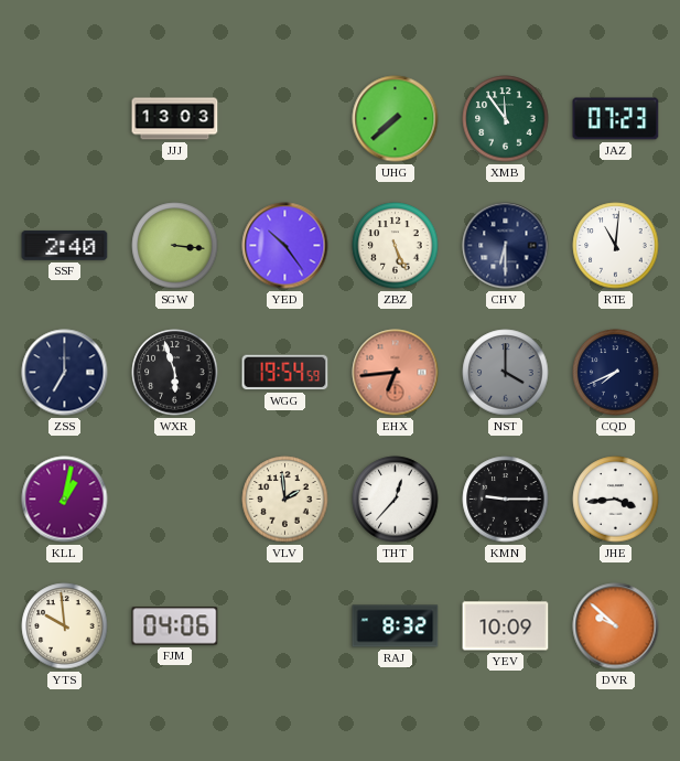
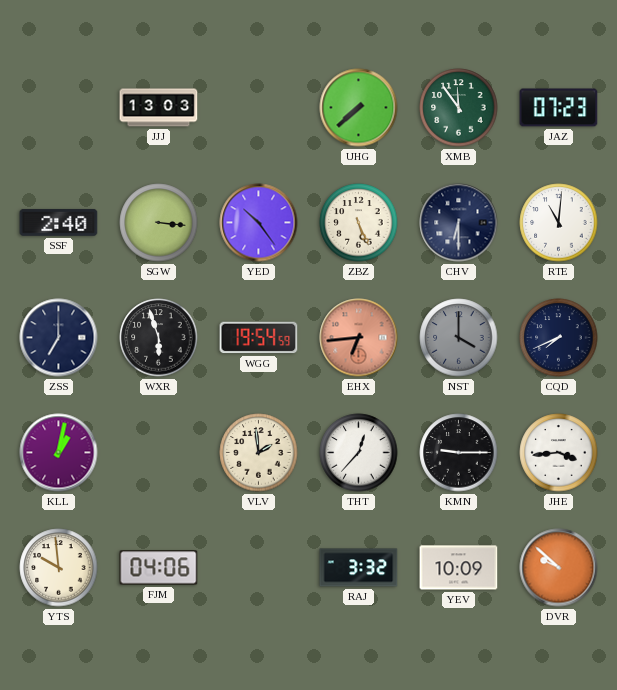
RAJ: 8:32 -> 3:32 (359, 568)
